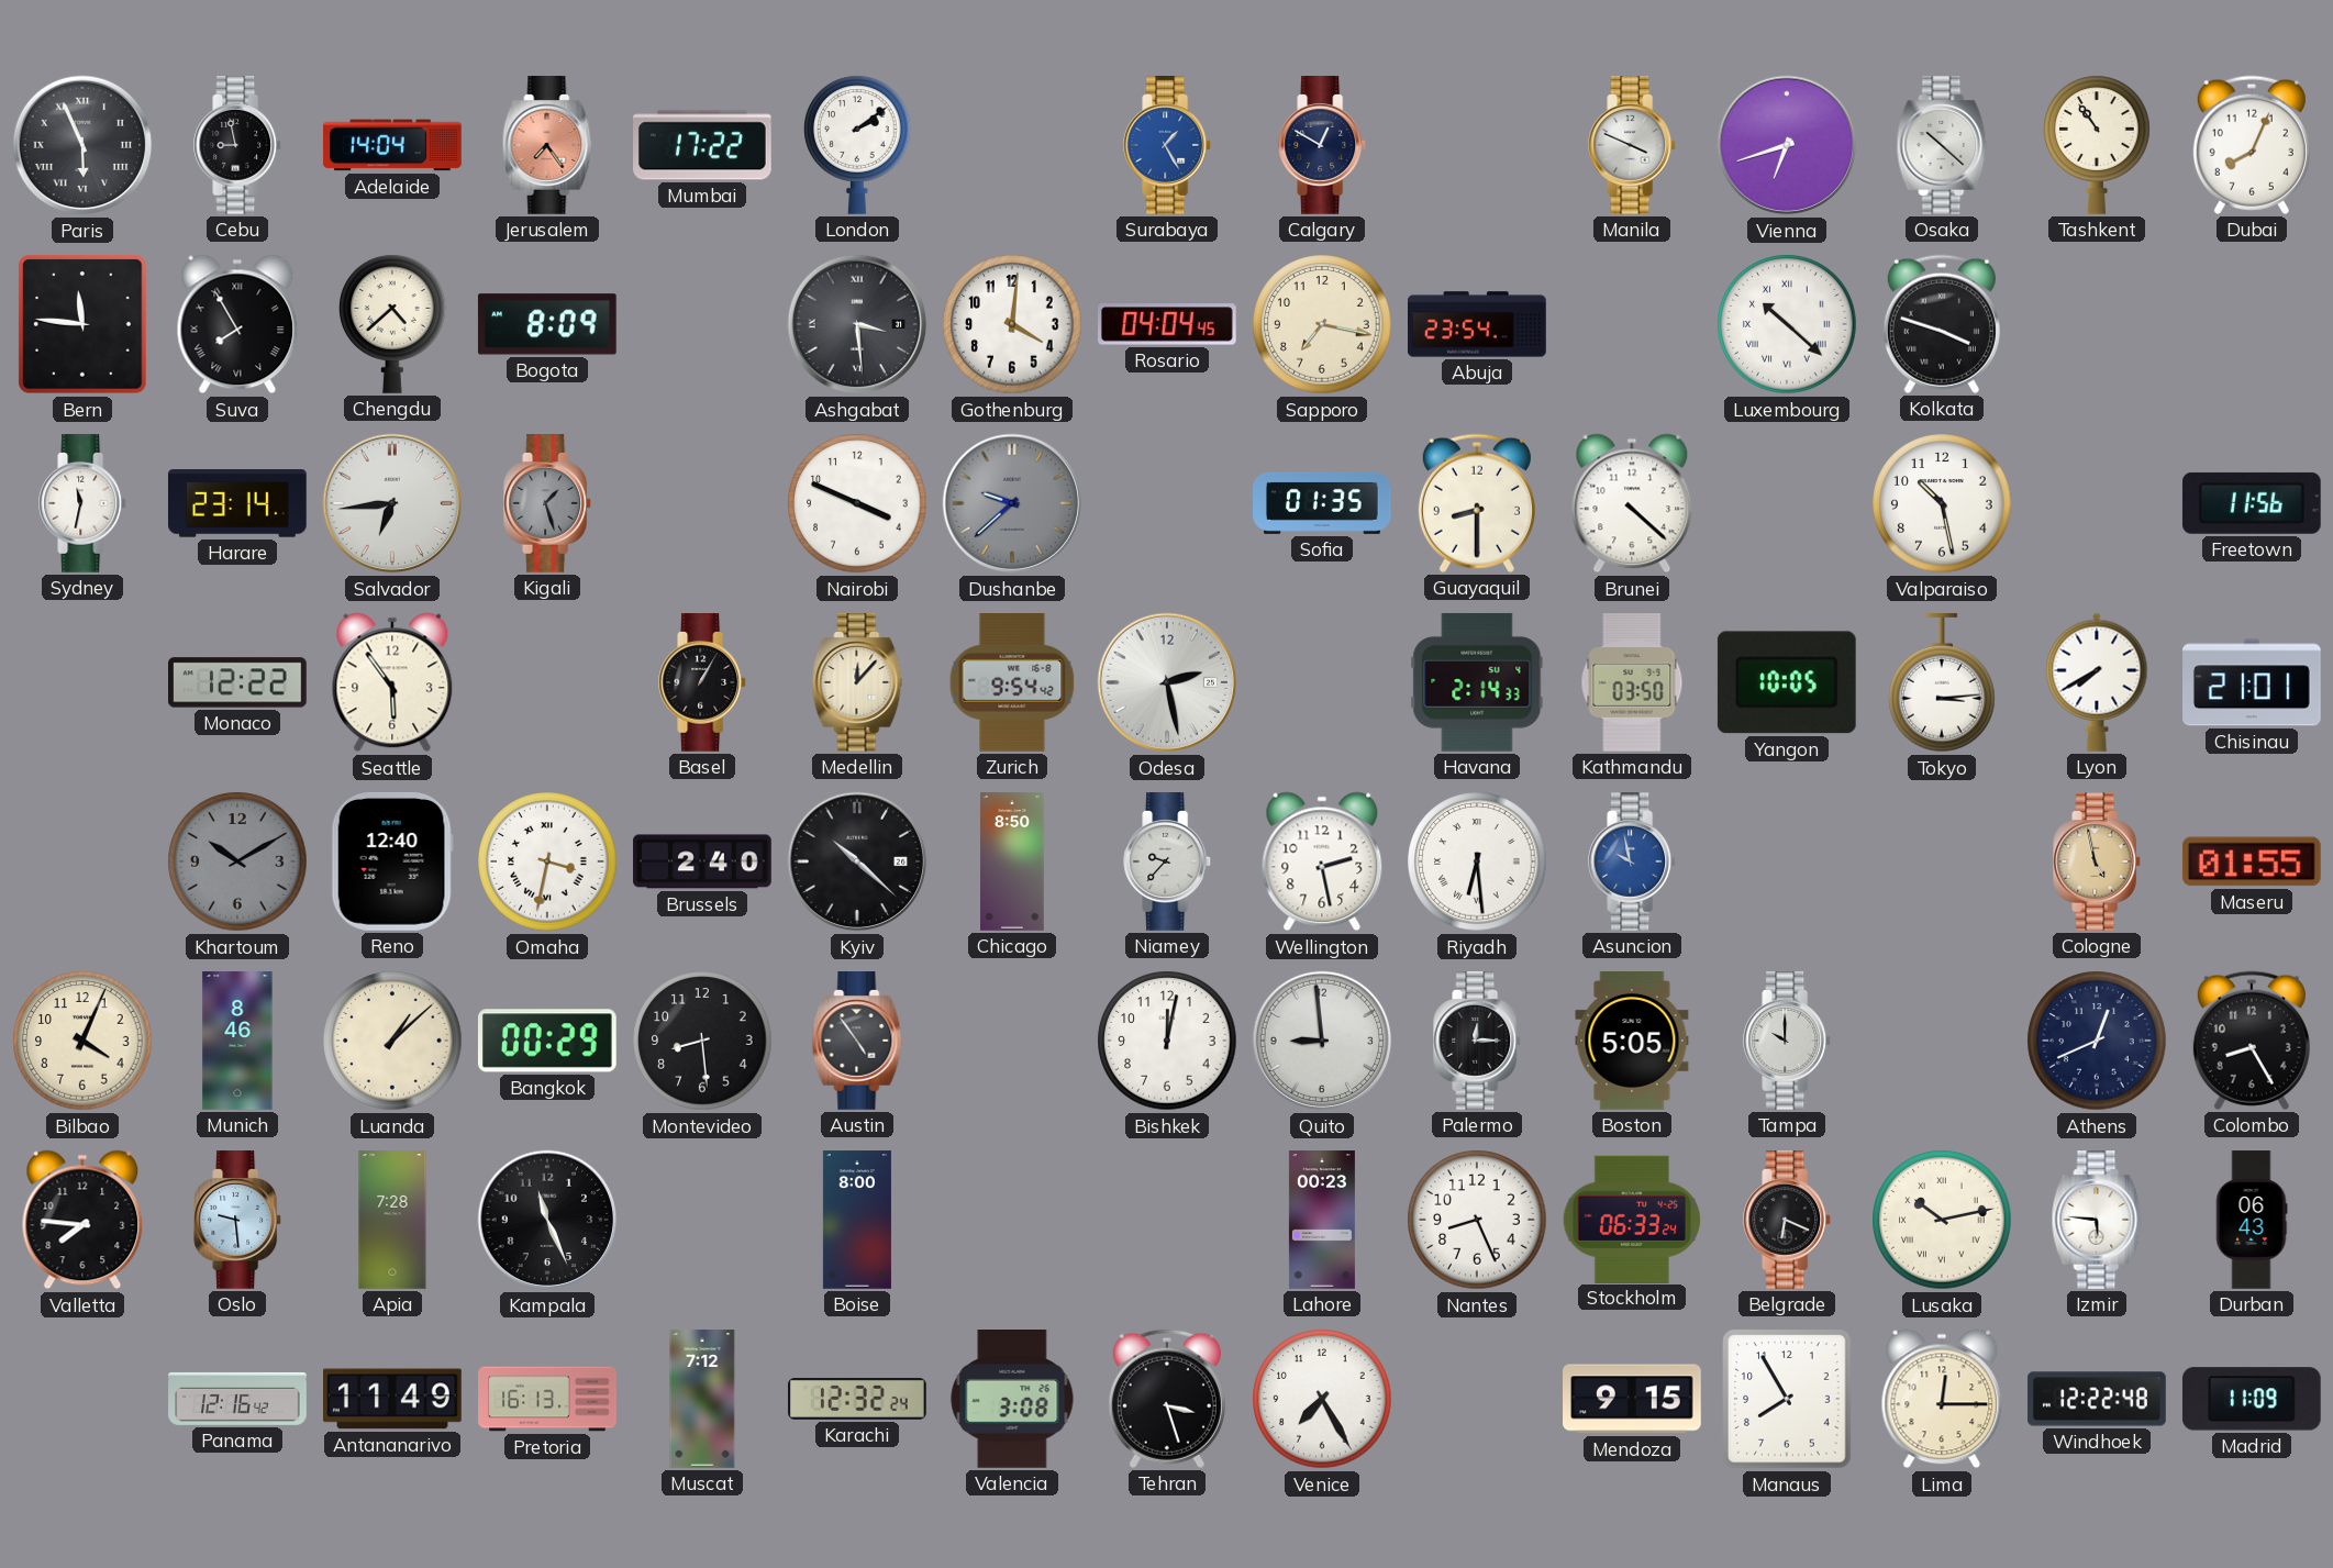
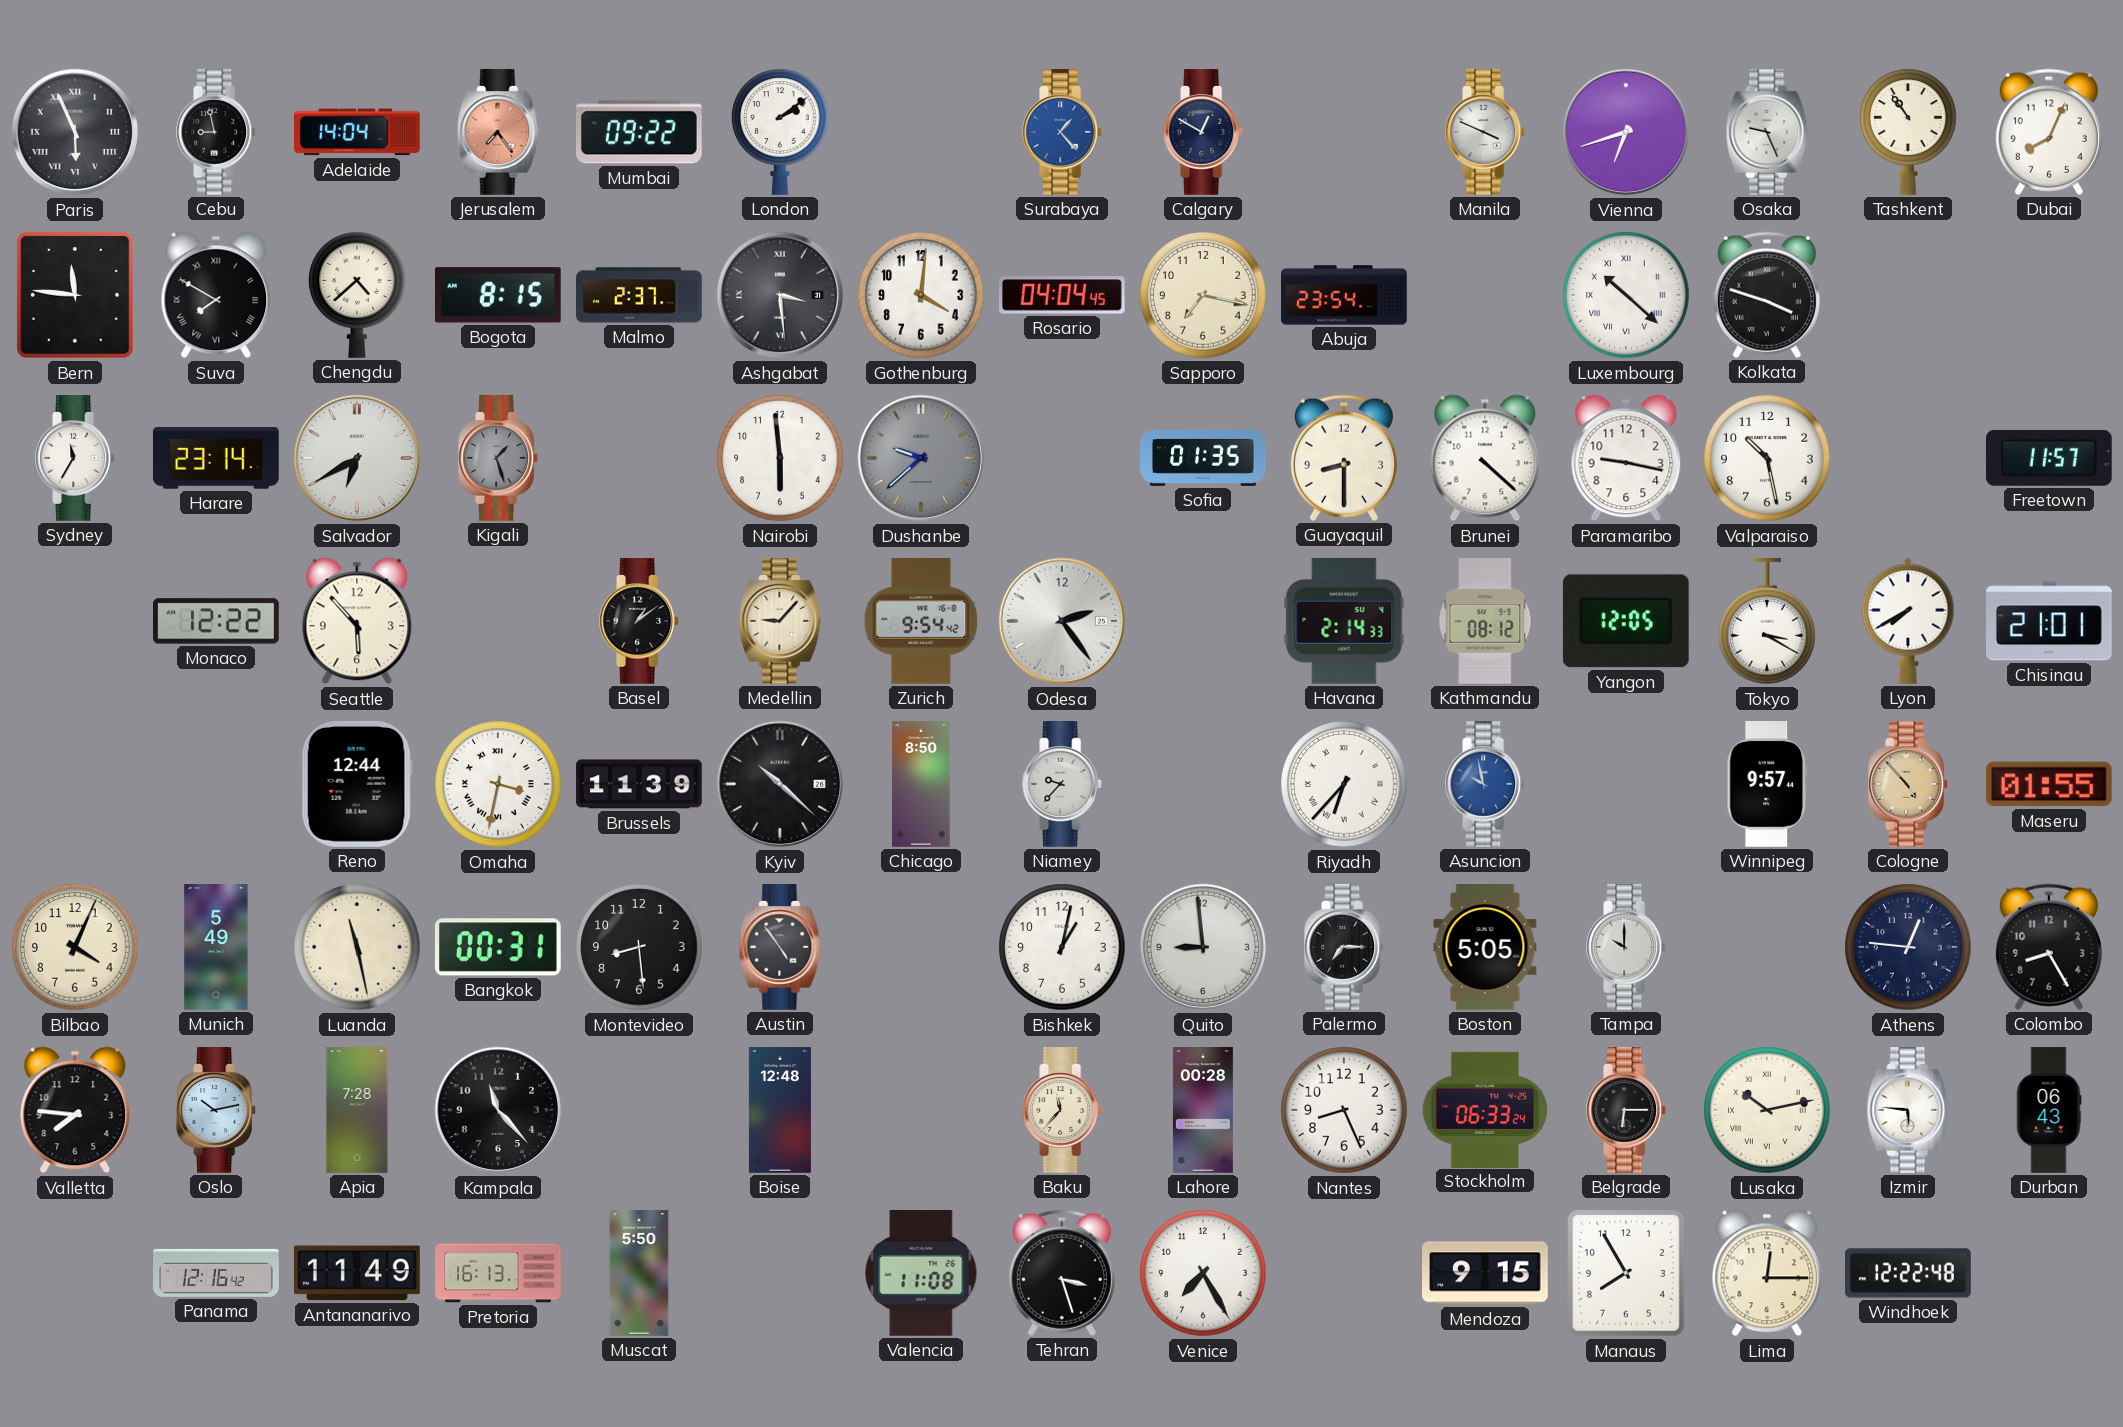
Mumbai: 17:22 -> 09:22 (640, 132)
Surabaya: 1:25 -> 1:23 (1063, 133)
Osaka: 10:22 -> 9:26 (1767, 133)
Suva: 7:55 -> 7:50 (216, 295)
Bogota: 8:09 -> 8:15 (498, 295)
Malmo: none -> 2:37 (639, 295)
Sydney: 11:32 -> 11:35 (76, 459)
Salvador: 6:44 -> 6:40 (357, 458)
Nairobi: 3:49 -> 5:59 (780, 458)
Paramaribo: none -> 9:17 (1626, 458)
Freetown: 11:56 -> 11:57 (2049, 458)
Seattle: 5:54 -> 5:53 (357, 621)
Basel: 1:05 -> 1:09 (640, 622)
Medellin: 12:07 -> 9:07 (780, 622)
Odesa: 2:28 -> 2:24 (1062, 621)
Kathmandu: 03:50 -> 08:12 (1485, 622)
Yangon: 10:05 -> 12:05 (1626, 621)
Tokyo: 3:14 -> 3:20 (1767, 622)
Khartoum: 10:10 -> none (237, 861)
Reno: 12:40 -> 12:44 (357, 784)
Brussels: 2:40 -> 11:39 (639, 784)
Wellington: 2:28 -> none (1322, 861)
Riyadh: 6:29 -> 6:37 (1344, 784)
Winnipeg: none -> 9:57 (1767, 785)
Cologne: 4:58 -> 4:53 (1909, 785)
Munich: 8:46 -> 5:49 (216, 947)
Luanda: 1:08 -> 11:28 (357, 947)
Bangkok: 00:29 -> 00:31 (498, 947)
Bishkek: 12:02 -> 1:02 (1062, 947)
Palermo: 12:15 -> 7:15 (1345, 948)
Athens: 12:41 -> 12:46 (1908, 947)
Oslo: 9:29 -> 10:13 (217, 1111)
Kampala: 11:26 -> 11:23 (498, 1110)
Boise: 8:00 -> 12:48 (780, 1110)
Baku: none -> 11:37 (1063, 1111)
Lahore: 00:23 -> 00:28 (1203, 1110)
Belgrade: 6:19 -> 6:15 (1627, 1111)
Muscat: 7:12 -> 5:50 (639, 1273)
Karachi: 12:32 -> none (857, 1399)
Valencia: 3:08 -> 11:08 (921, 1274)
Madrid: 11:09 -> none (2252, 1399)
